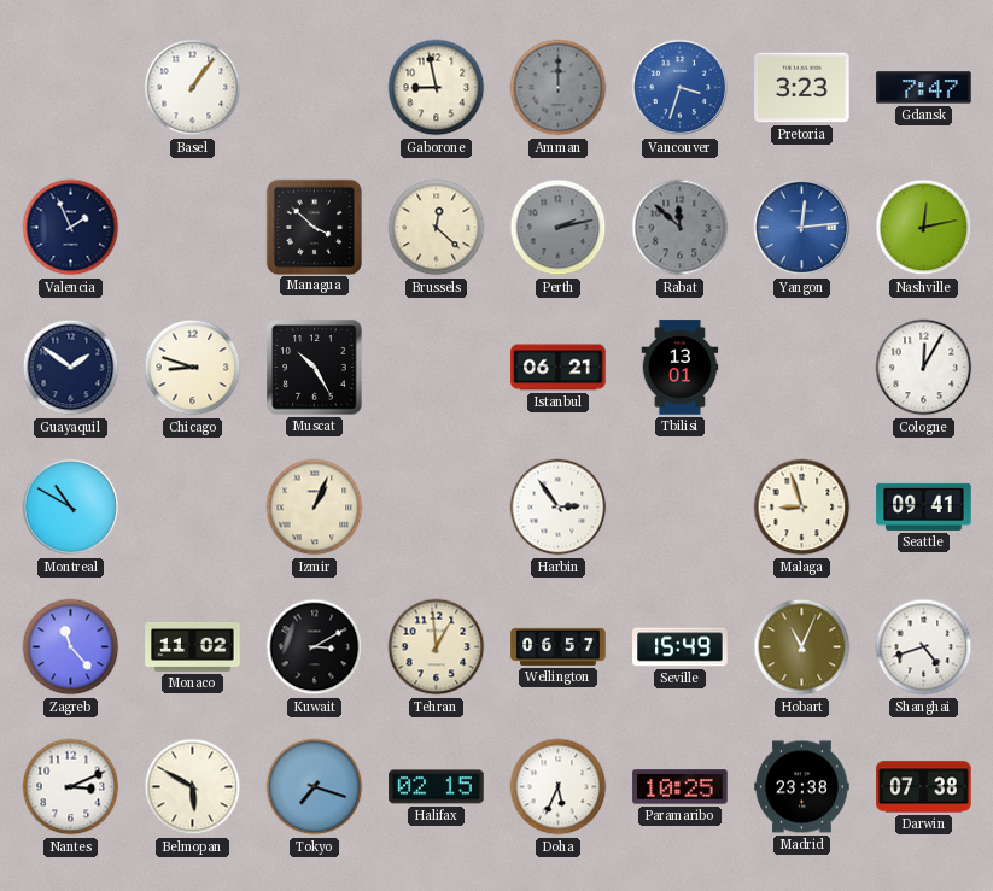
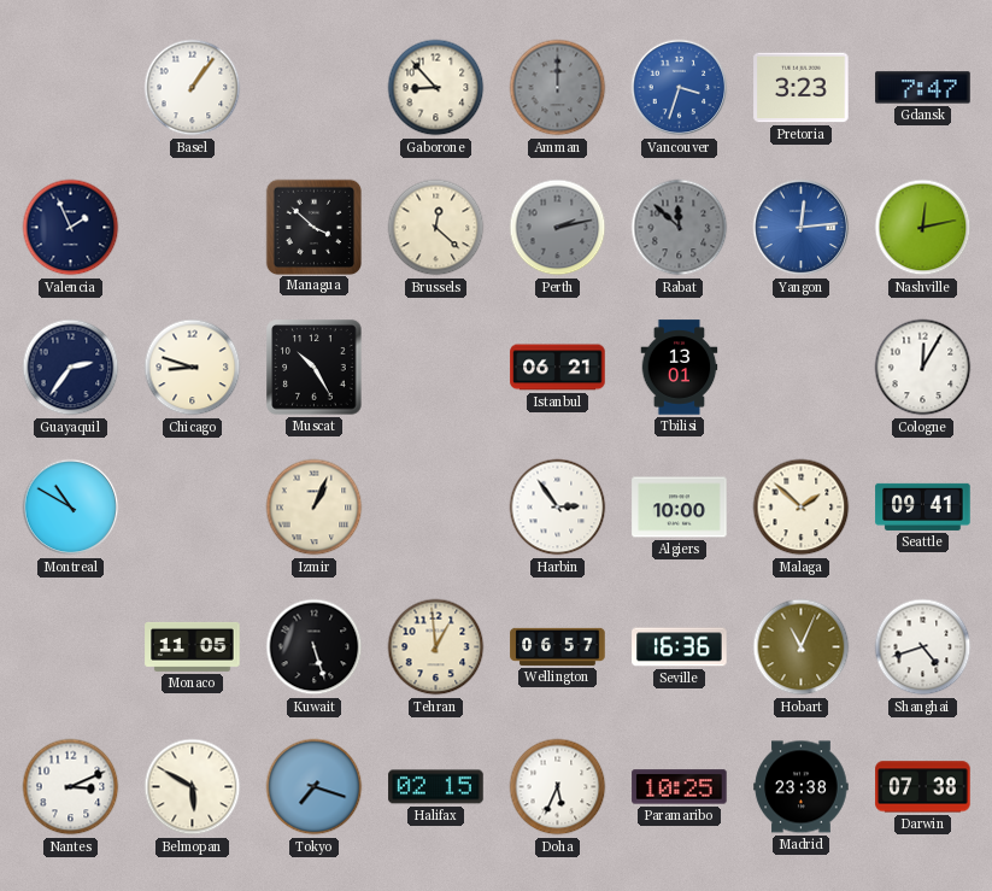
Gaborone: 8:58 -> 8:53 (436, 88)
Guayaquil: 1:51 -> 2:36 (71, 368)
Algiers: none -> 10:00 (680, 508)
Malaga: 8:57 -> 1:52 (802, 508)
Zagreb: 11:23 -> none (71, 647)
Monaco: 11:02 -> 11:05 (193, 647)
Kuwait: 3:10 -> 5:27 (315, 647)
Seville: 15:49 -> 16:36 (680, 647)
